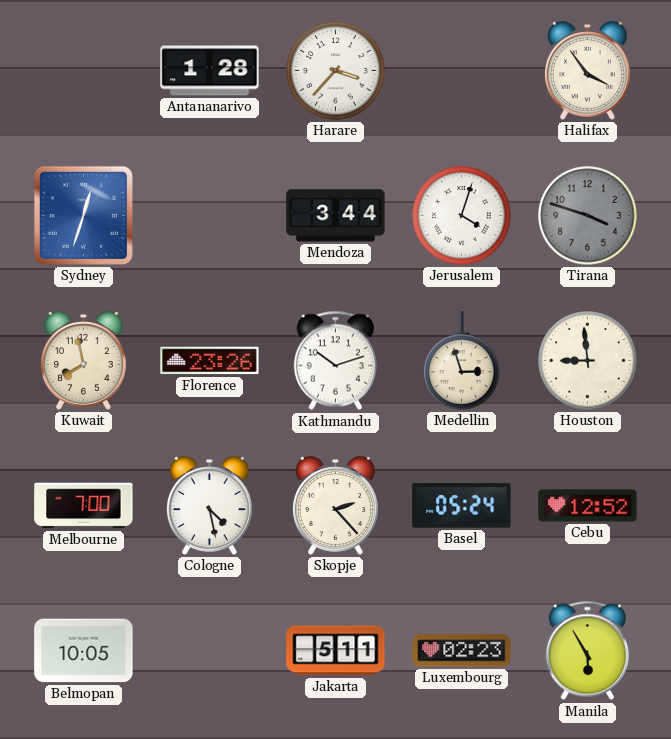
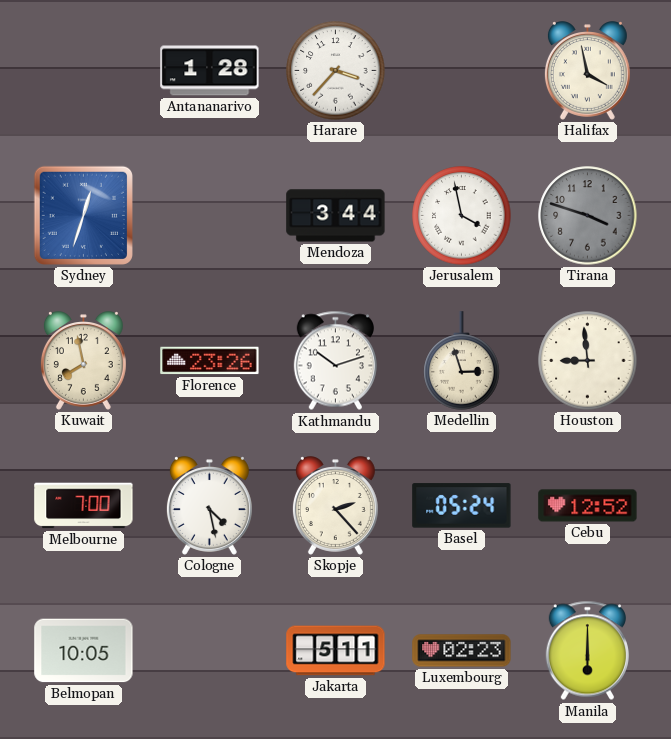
Halifax: 3:54 -> 3:58 (587, 71)
Jerusalem: 4:03 -> 3:58 (462, 216)
Manila: 5:55 -> 6:00 (587, 651)
